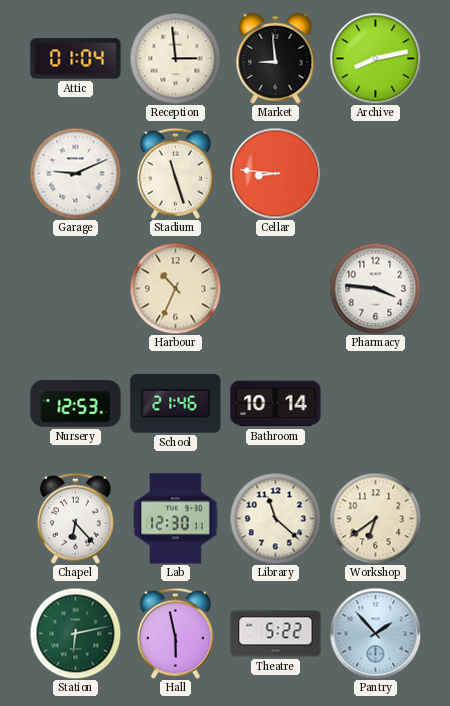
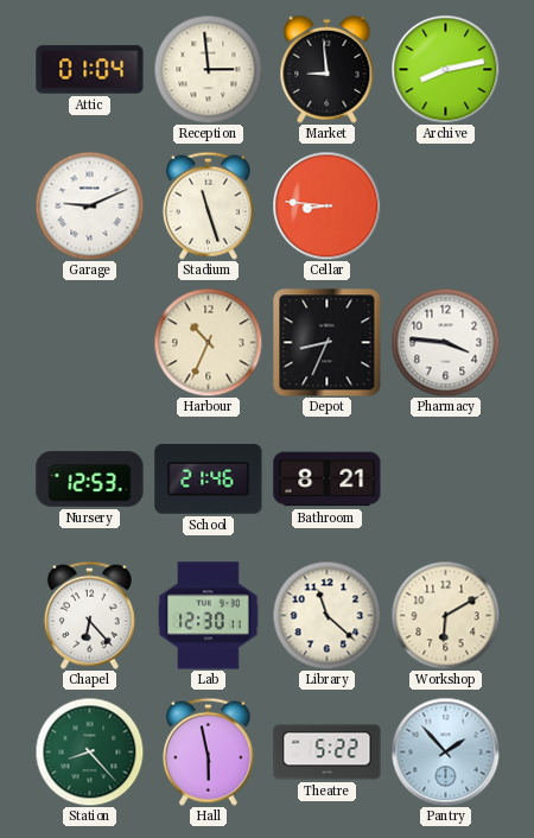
Depot: none -> 8:34 (326, 342)
Bathroom: 10:14 -> 8:21 (328, 480)
Workshop: 6:39 -> 6:10 (445, 615)
Station: 6:13 -> 8:23 (89, 751)
